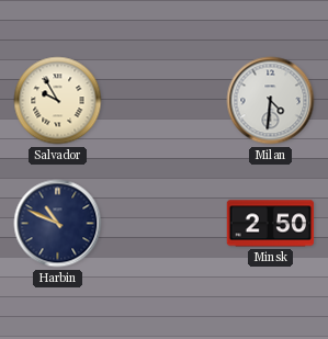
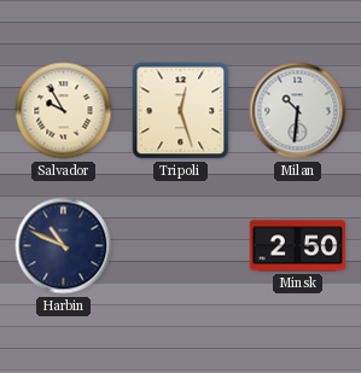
Tripoli: none -> 12:27 (181, 111)
Milan: 4:31 -> 10:31 (298, 111)
